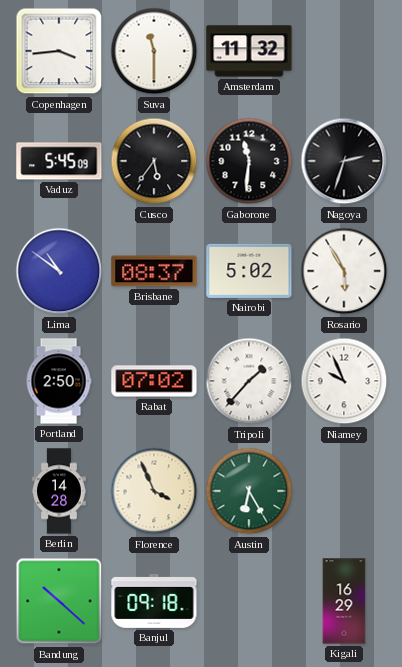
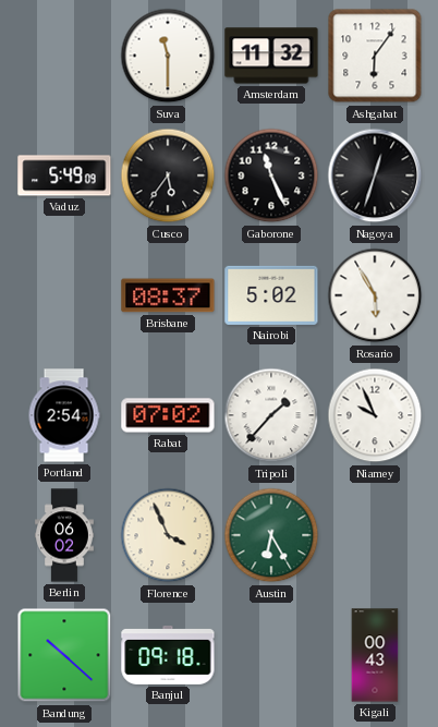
Copenhagen: 3:44 -> none (59, 51)
Ashgabat: none -> 6:06 (375, 56)
Vaduz: 5:45 -> 5:49 (64, 175)
Gaborone: 11:31 -> 11:26 (271, 175)
Nagoya: 2:33 -> 12:33 (375, 175)
Lima: 10:51 -> none (59, 271)
Portland: 2:50 -> 2:54 (64, 415)
Berlin: 14:28 -> 06:02 (65, 535)
Kigali: 16:29 -> 00:43 (375, 655)
